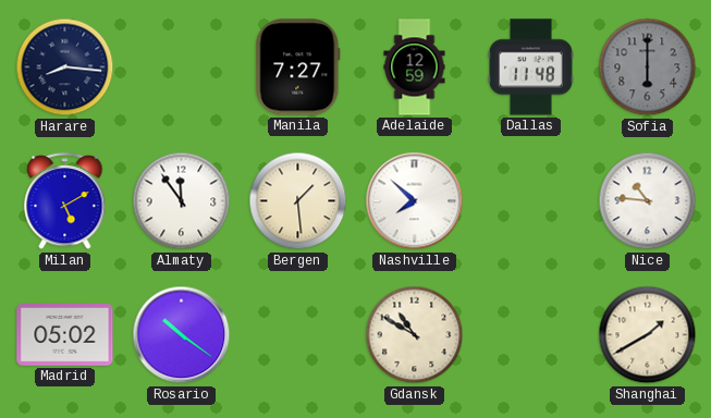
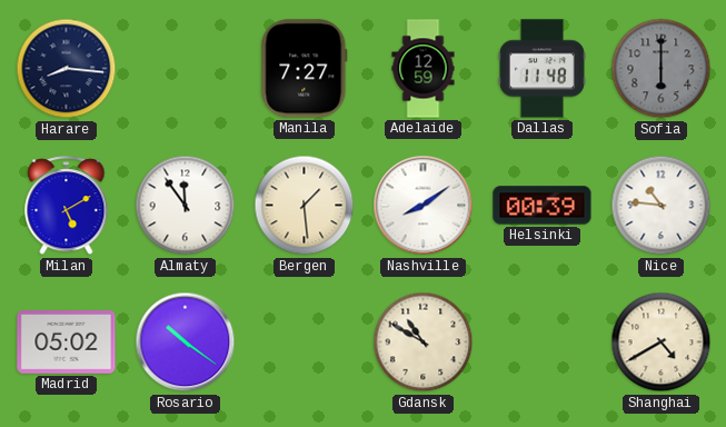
Nashville: 7:52 -> 8:09 (424, 206)
Helsinki: none -> 00:39 (543, 206)
Shanghai: 1:40 -> 4:40 (662, 342)
